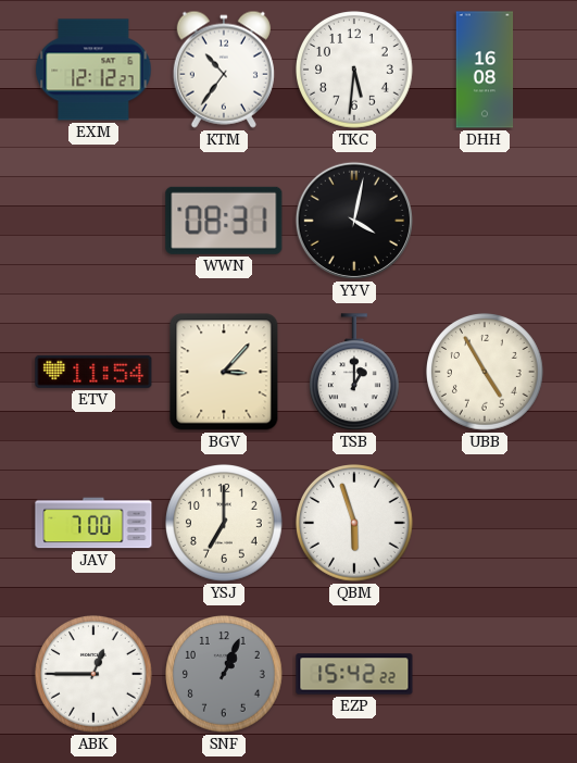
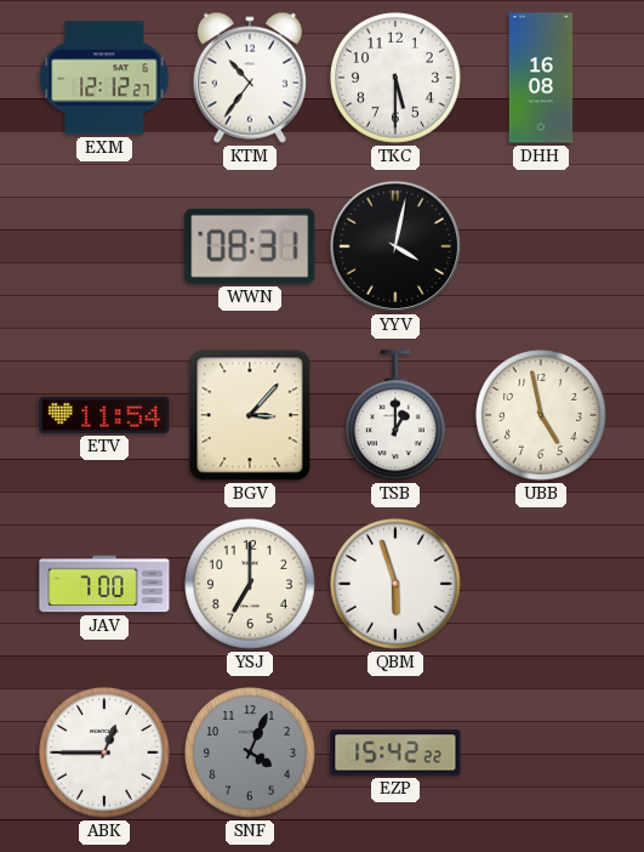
TKC: 5:31 -> 5:30 (397, 79)
UBB: 4:55 -> 4:58 (542, 416)
SNF: 1:04 -> 4:04 (251, 754)
